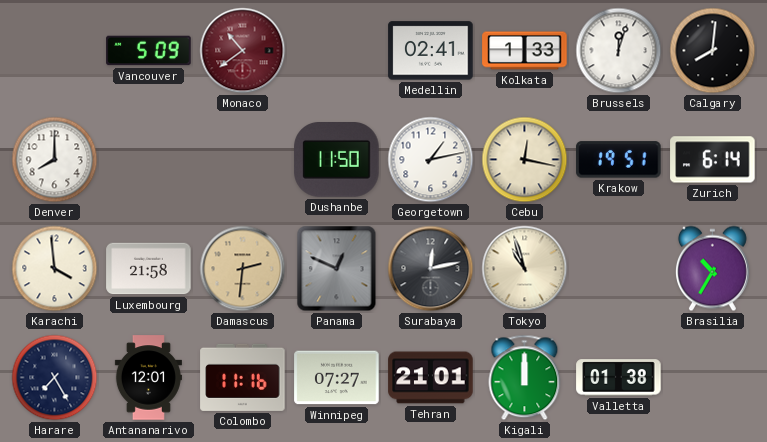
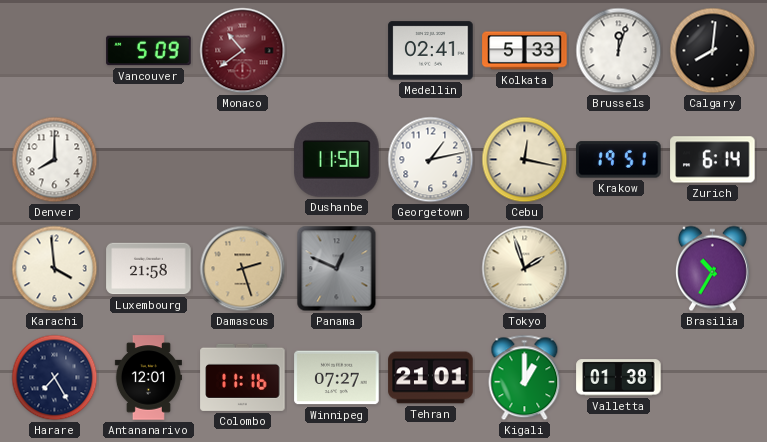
Kolkata: 1:33 -> 5:33 (525, 51)
Damascus: 2:31 -> 2:27 (243, 269)
Surabaya: 12:13 -> none (431, 269)
Tokyo: 10:57 -> 1:57 (525, 269)
Kigali: 12:00 -> 1:00 (525, 378)
